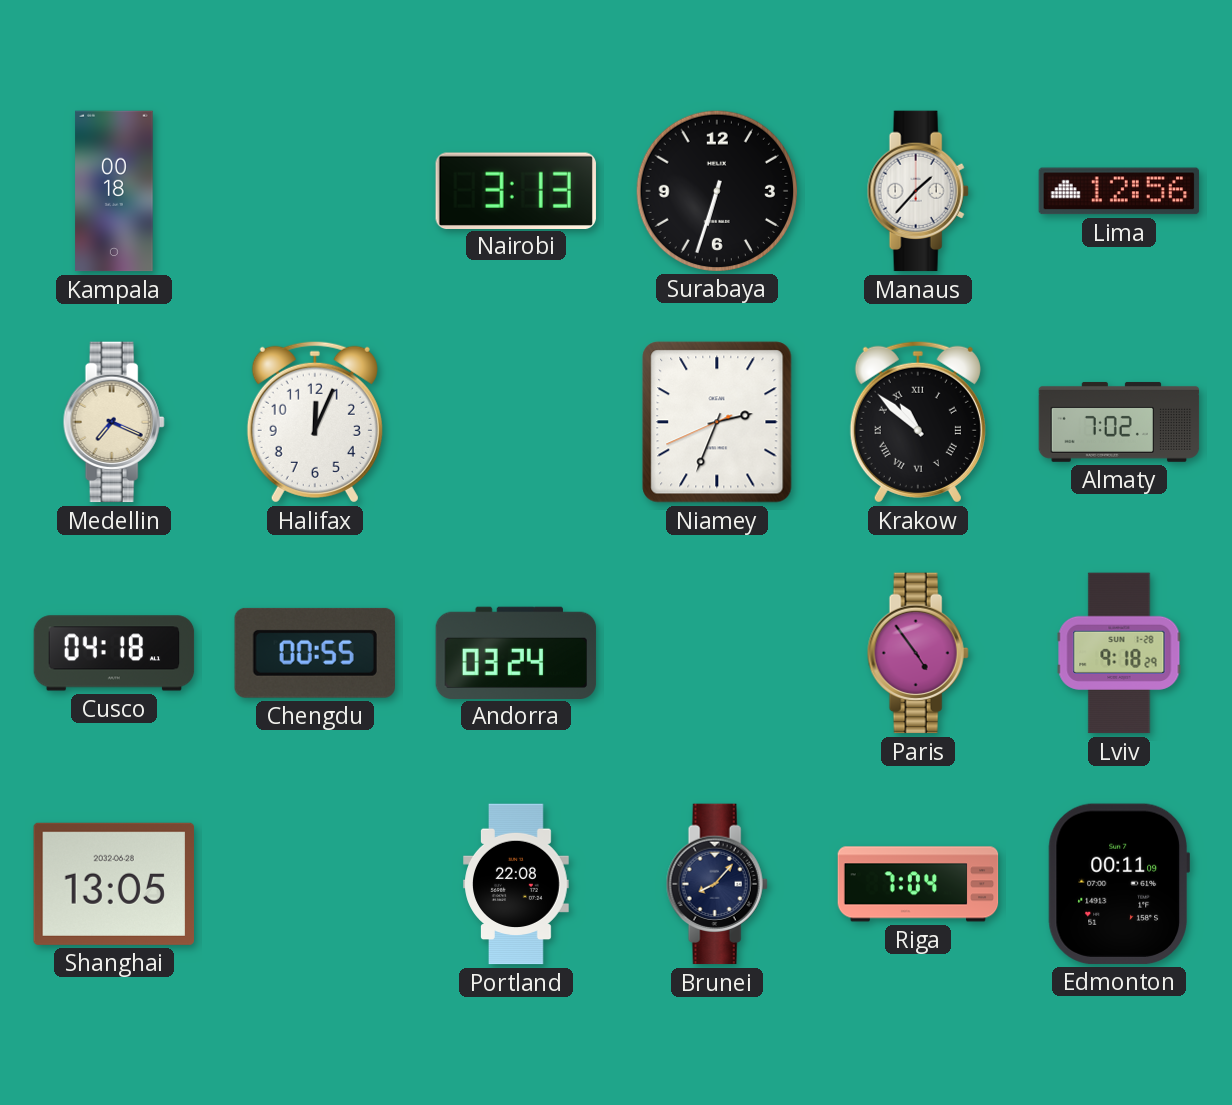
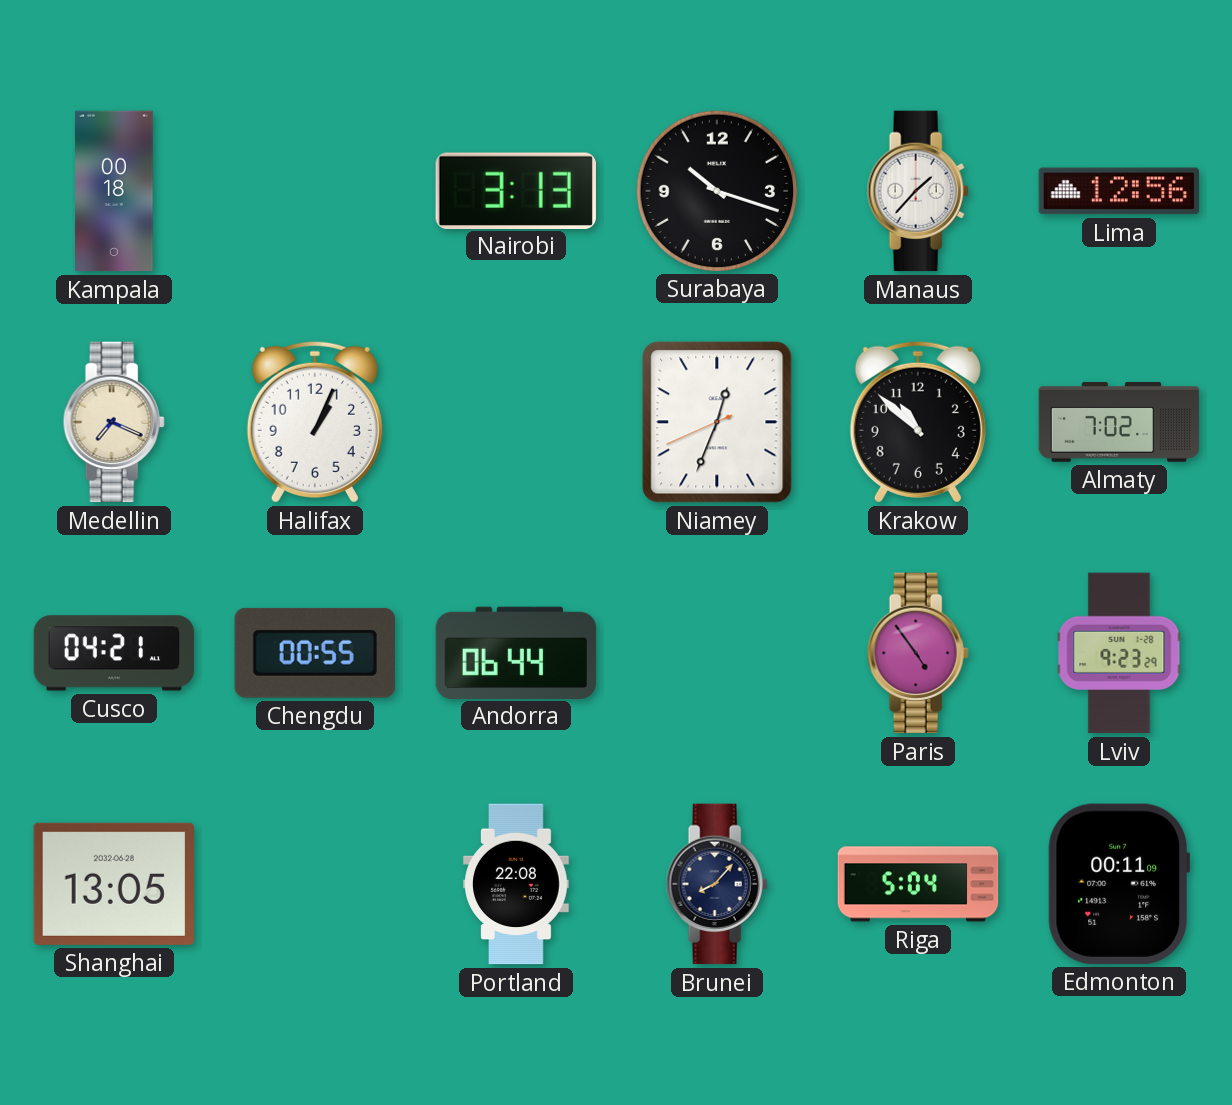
Surabaya: 6:33 -> 10:18 (716, 190)
Halifax: 12:04 -> 1:04 (315, 422)
Niamey: 2:33 -> 12:33 (717, 422)
Krakow numerals: Roman -> Arabic (918, 422)
Cusco: 04:18 -> 04:21 (114, 653)
Andorra: 03:24 -> 06:44 (516, 652)
Lviv: 9:18 -> 9:23 (1119, 653)
Riga: 7:04 -> 5:04 (918, 884)
